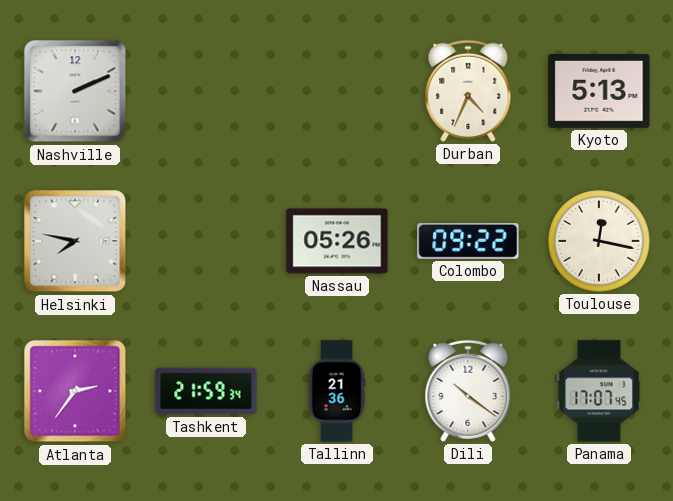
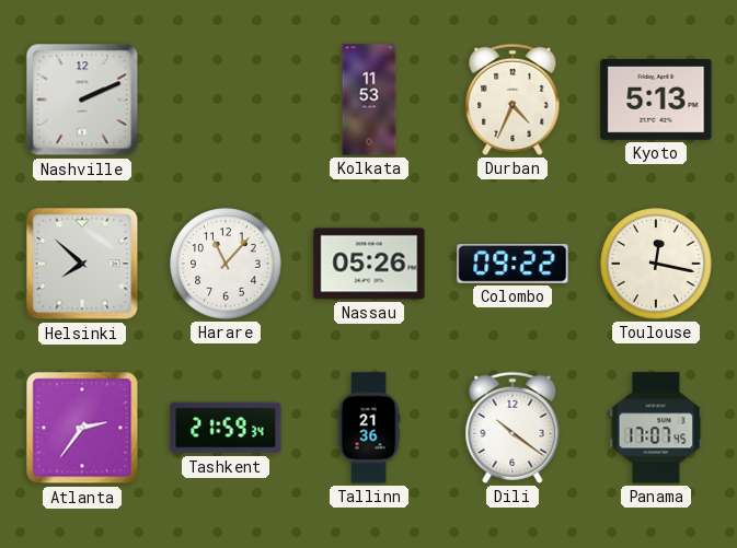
Kolkata: none -> 11:53 (369, 100)
Helsinki: 7:47 -> 7:52 (82, 264)
Harare: none -> 11:07 (226, 264)
